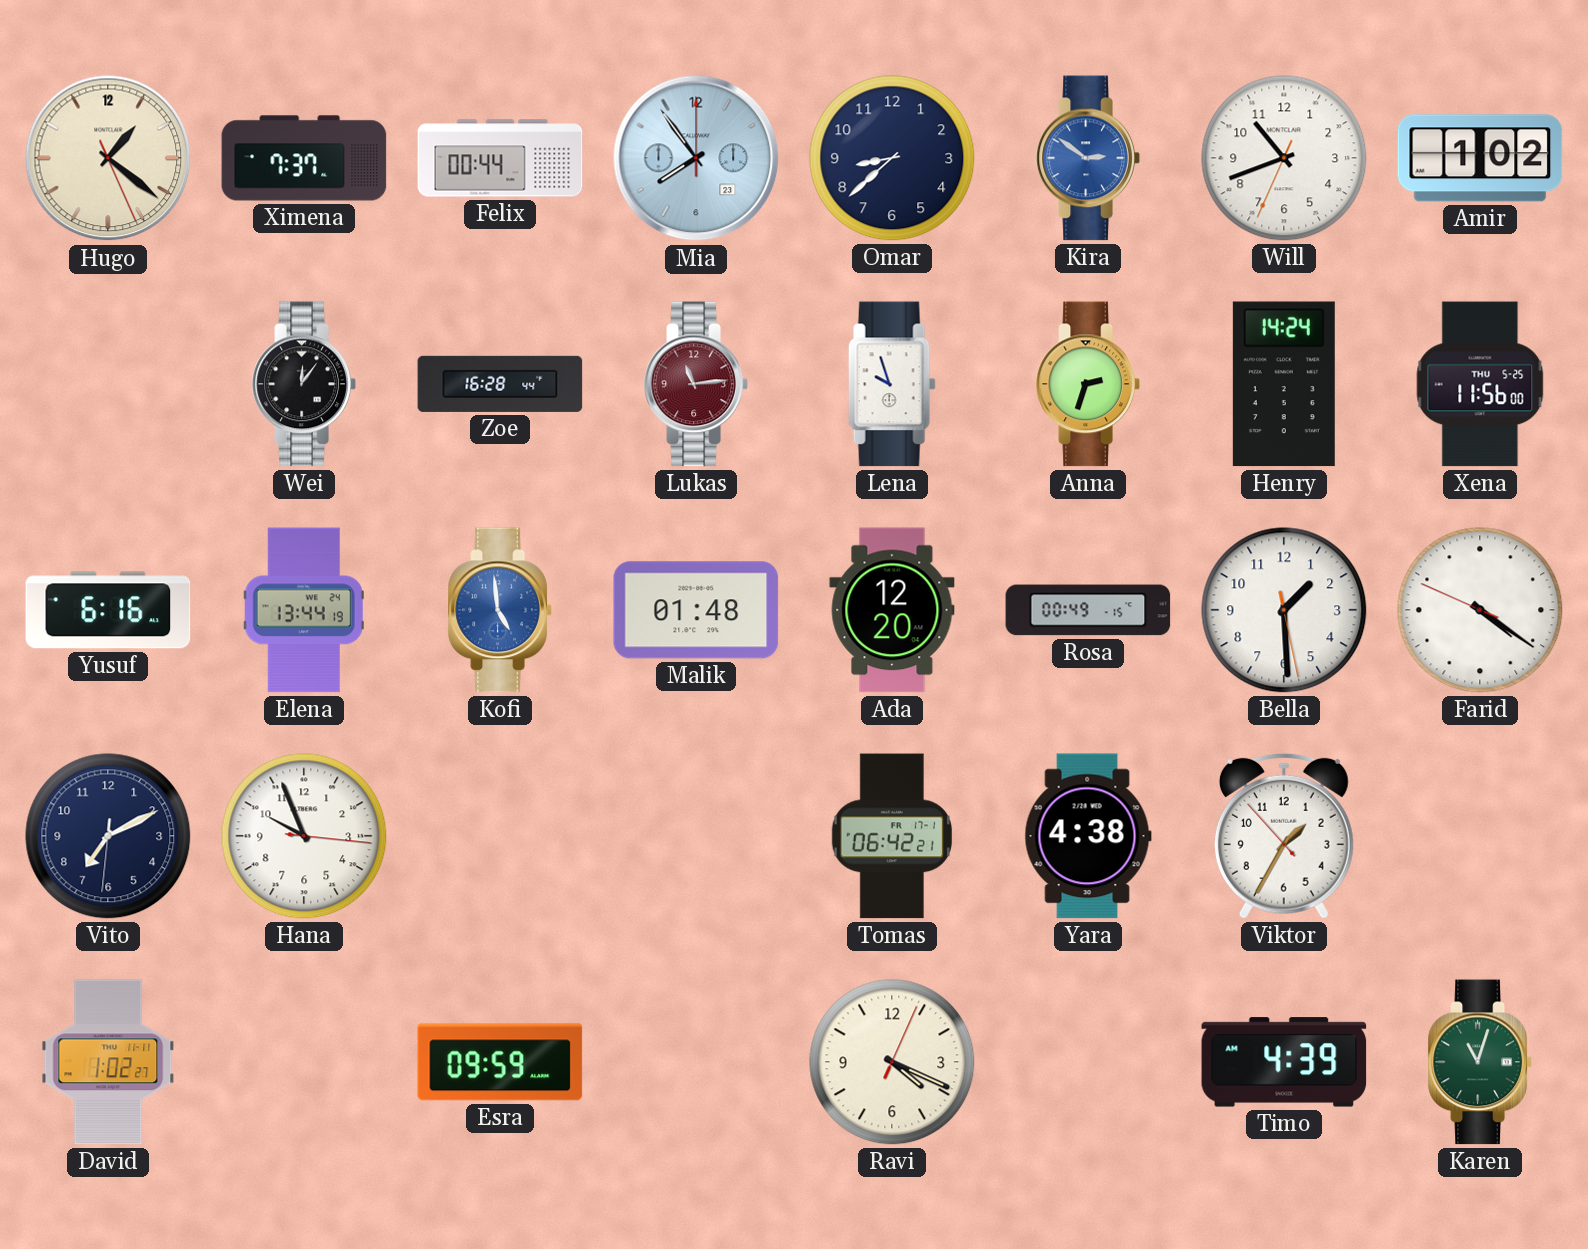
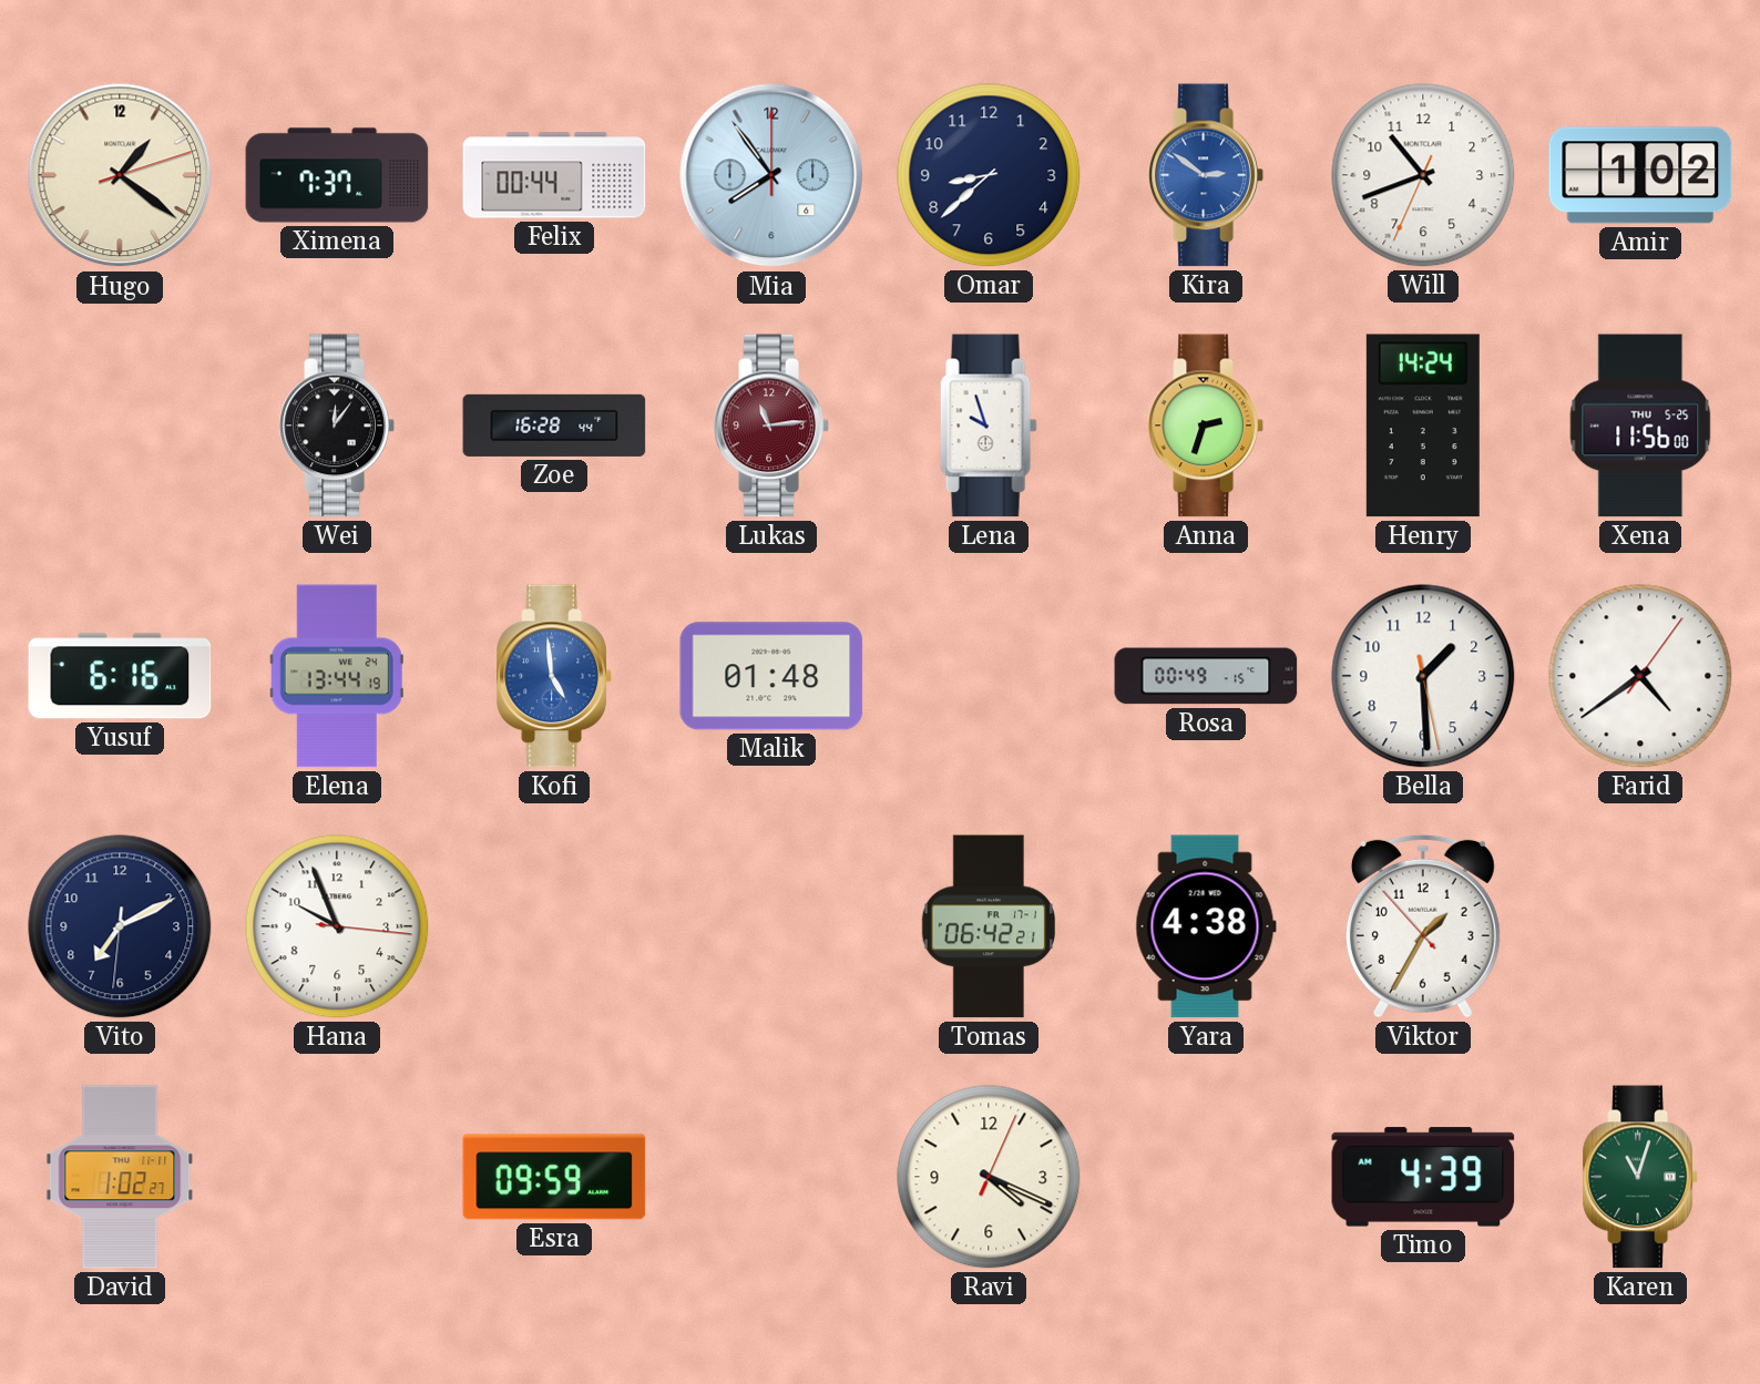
Hugo: 1:21:26 -> 1:21:12 (120, 175)
Mia date: 23 -> 6 (771, 175)
Ada: 12:20 -> none (892, 610)
Farid: 4:20 -> 4:39 (1640, 676)
